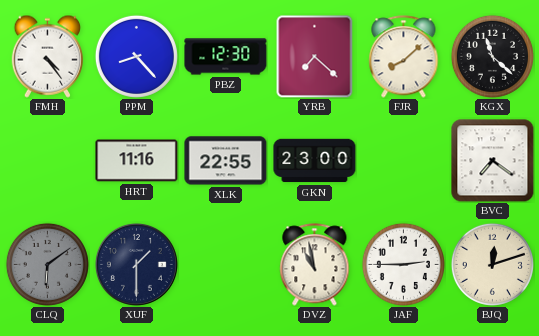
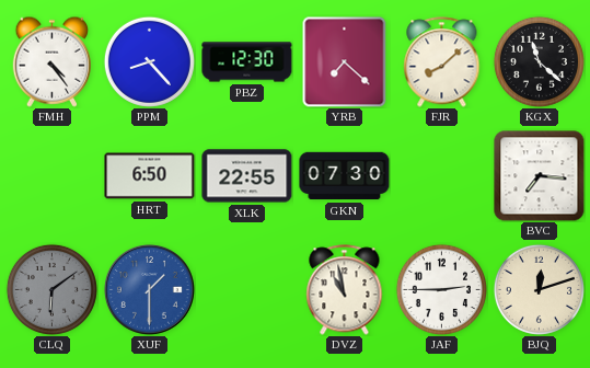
HRT: 11:16 -> 6:50 (150, 176)
GKN: 23:00 -> 07:30 (345, 176)
BVC: 7:21 -> 7:16 (540, 176)
XUF dial: navy -> blue (149, 289)
